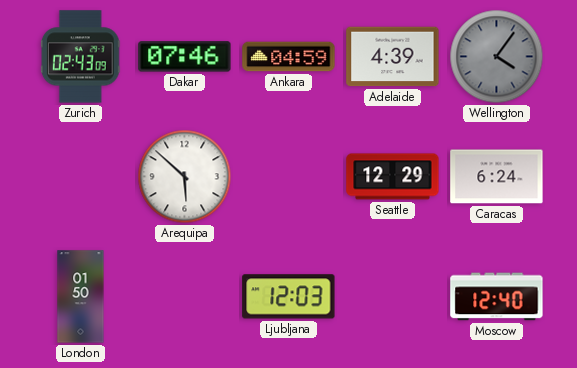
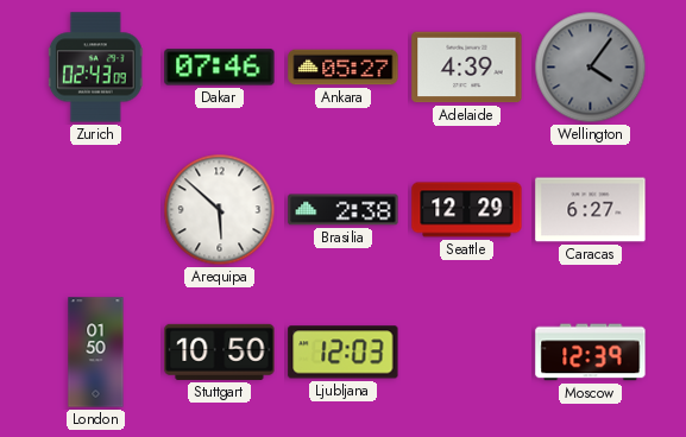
Ankara: 04:59 -> 05:27 (344, 68)
Brasilia: none -> 2:38 (344, 210)
Caracas: 6:24 -> 6:27 (591, 210)
Stuttgart: none -> 10:50 (220, 351)
Moscow: 12:40 -> 12:39 (591, 353)
